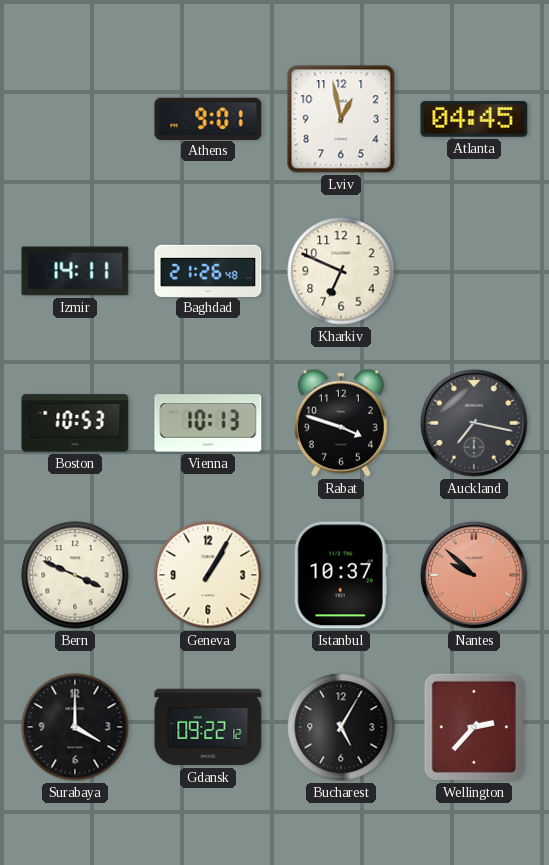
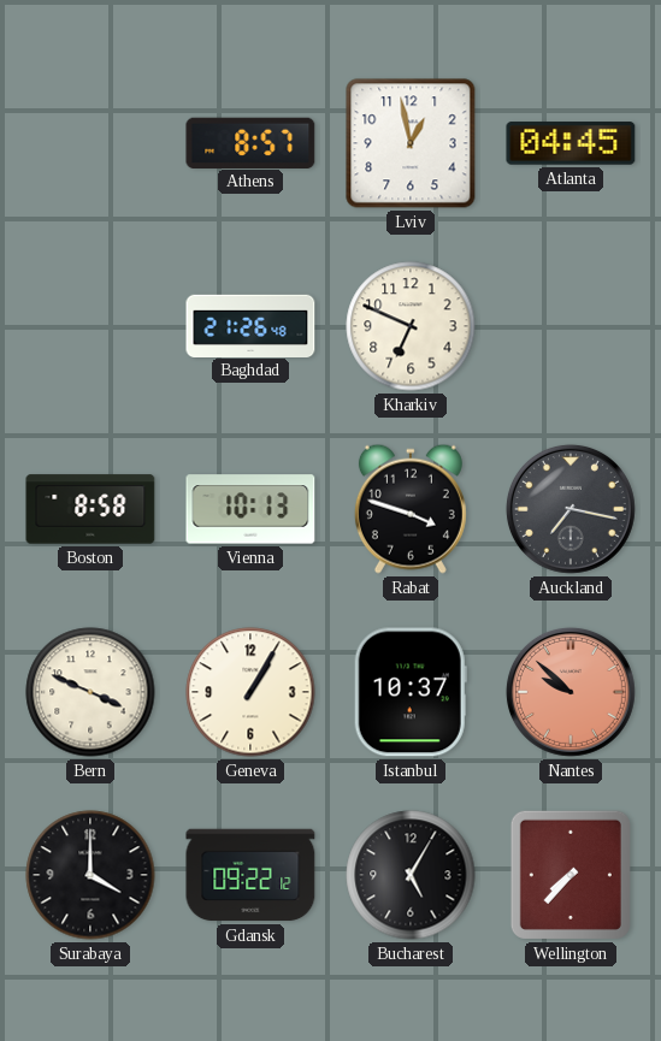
Athens: 9:01 -> 8:57 (250, 142)
Izmir: 14:11 -> none (75, 271)
Boston: 10:53 -> 8:58 (90, 509)
Wellington: 2:37 -> 7:37 (571, 875)
